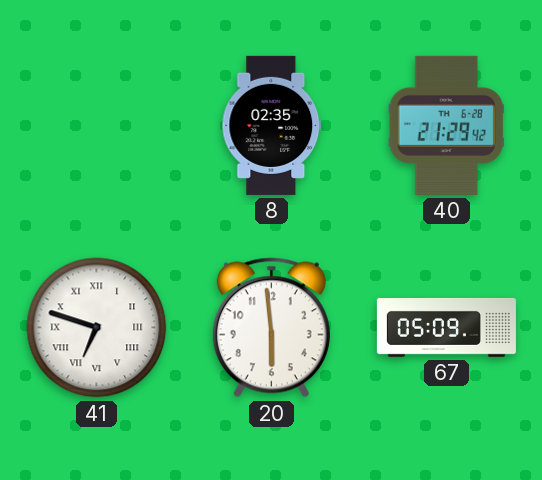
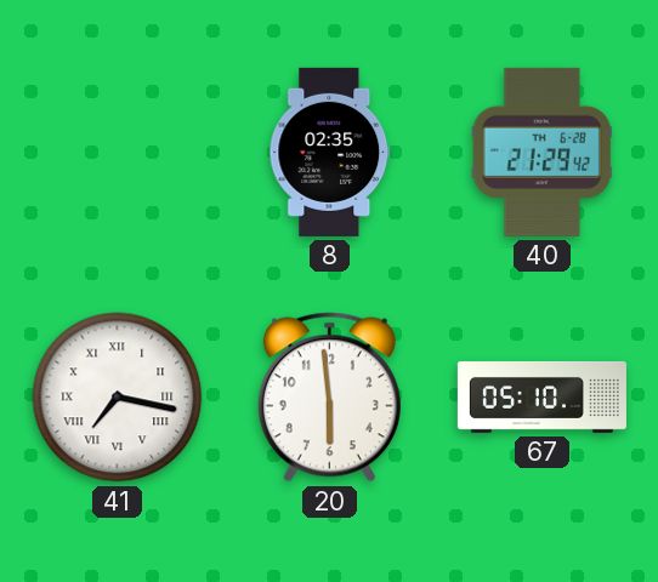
41: 6:48 -> 7:17 (118, 398)
67: 05:09 -> 05:10 (541, 396)
